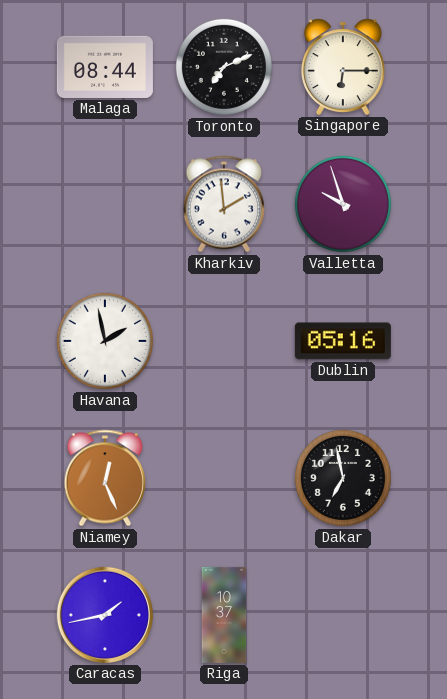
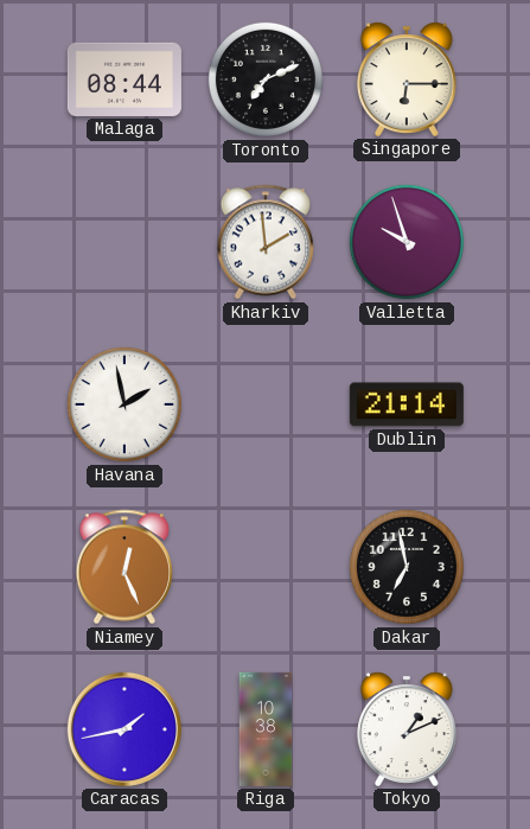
Dublin: 05:16 -> 21:14 (407, 404)
Riga: 10:37 -> 10:38 (266, 729)
Tokyo: none -> 1:11 (407, 729)
